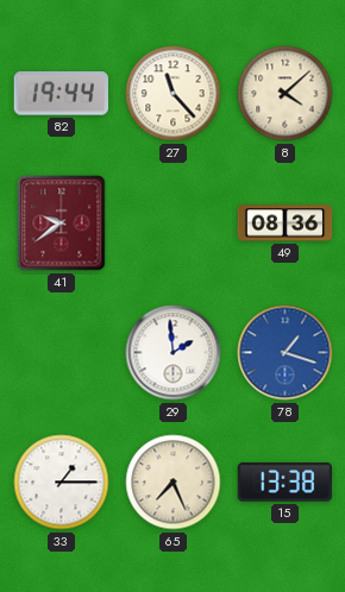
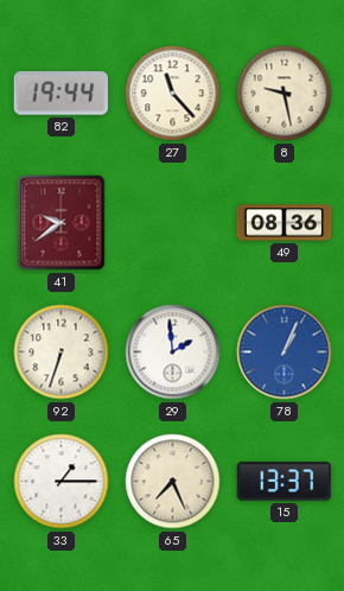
8: 4:08 -> 9:28 (285, 94)
92: none -> 6:33 (62, 352)
78: 1:18 -> 1:04 (285, 352)
15: 13:38 -> 13:37 (285, 482)
